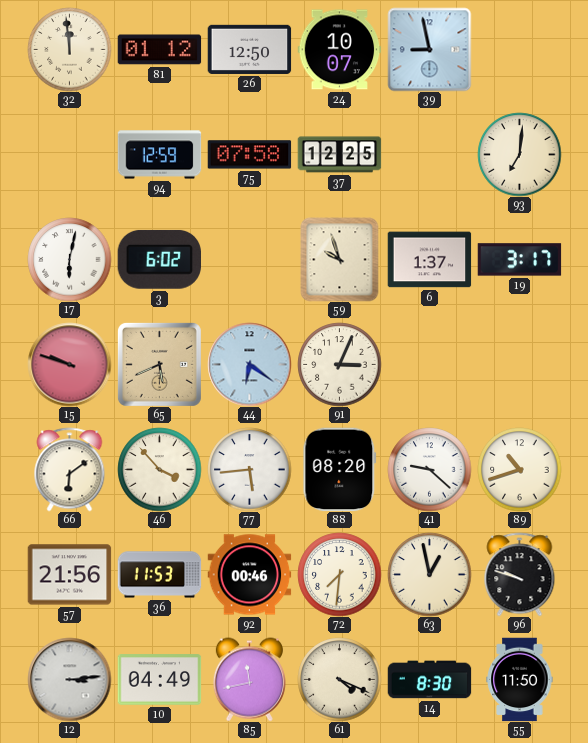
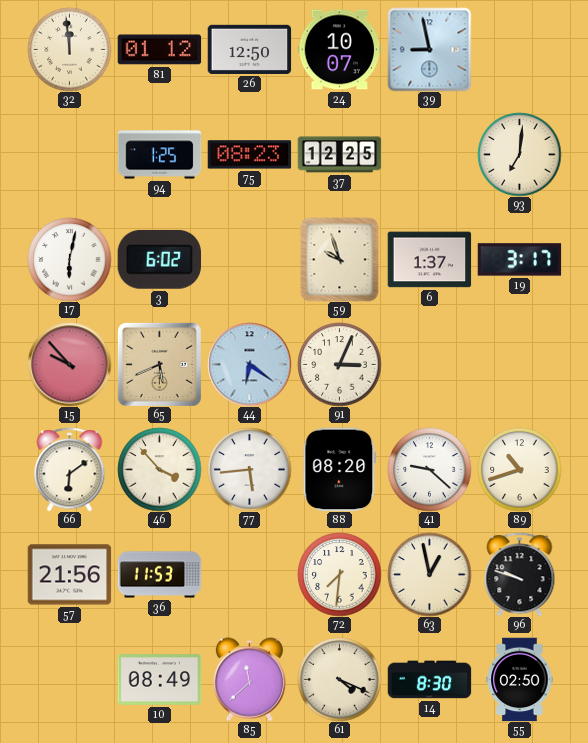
94: 12:59 -> 1:25 (159, 155)
75: 07:58 -> 08:23 (249, 155)
15: 9:48 -> 9:53 (69, 364)
92: 00:46 -> none (249, 575)
12: 3:14 -> none (69, 679)
10: 04:49 -> 08:49 (159, 680)
85: 11:43 -> 11:38 (249, 679)
55: 11:50 -> 02:50 (520, 679)
